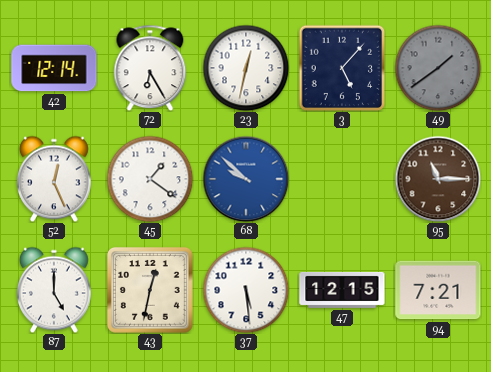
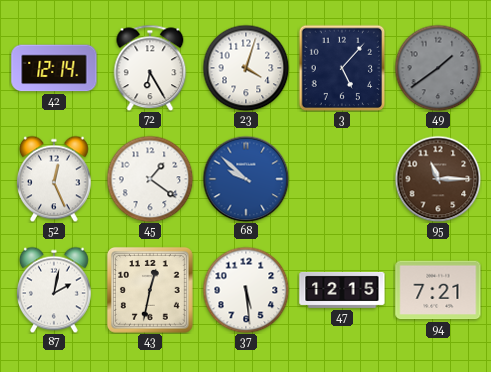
23: 12:32 -> 4:03 (246, 68)
87: 5:00 -> 2:02 (54, 290)
